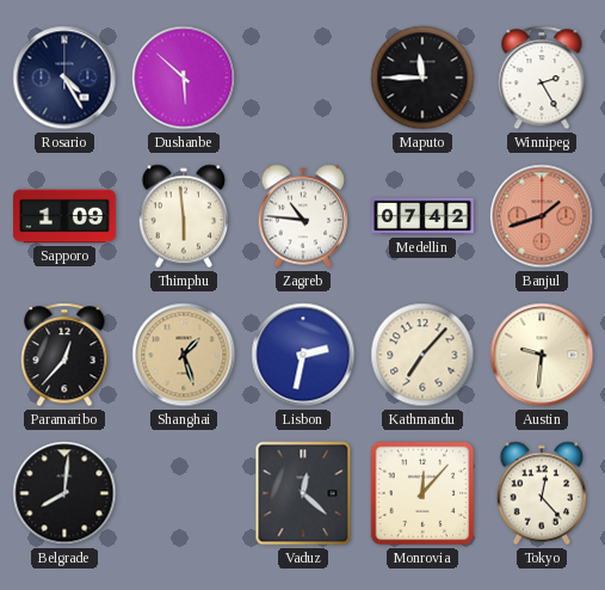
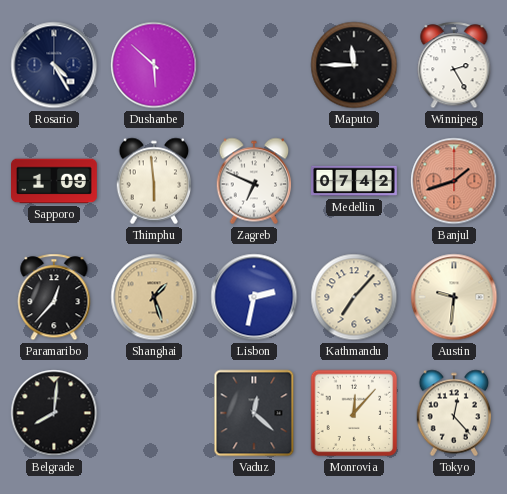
Zagreb: 10:46 -> 6:49 (254, 181)
